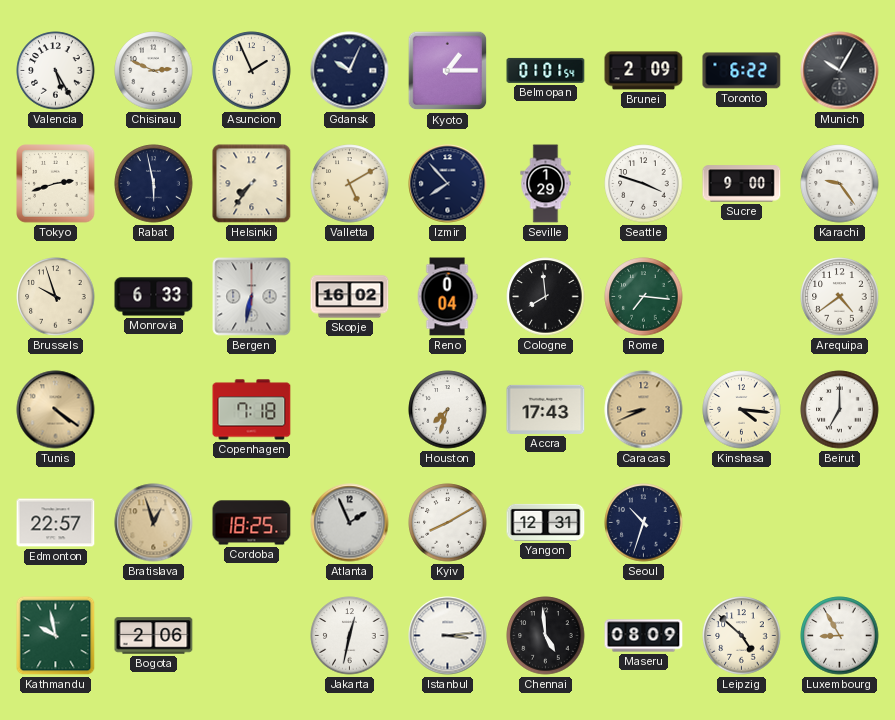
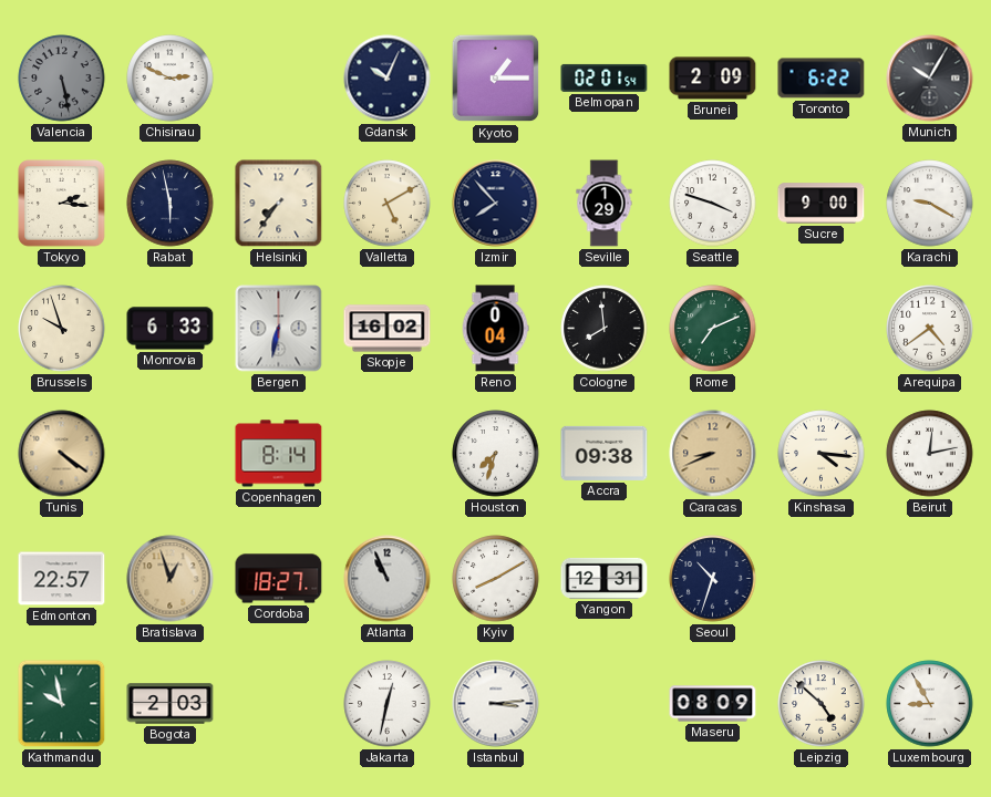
Valencia: 5:25 -> 5:28 (62, 79)
Valencia dial: white -> grey (62, 79)
Asuncion: 1:56 -> none (252, 71)
Belmopan: 01:01 -> 02:01 (605, 77)
Tokyo: 2:42 -> 2:16 (62, 204)
Karachi: 9:24 -> 9:20 (930, 204)
Rome: 7:16 -> 7:11 (713, 329)
Copenhagen: 7:18 -> 8:14 (279, 454)
Accra: 17:43 -> 09:38 (605, 453)
Beirut: 7:00 -> 12:13 (930, 454)
Cordoba: 18:25 -> 18:27 (279, 579)
Atlanta: 1:56 -> 10:56 (388, 579)
Bogota: 2:06 -> 2:03 (171, 704)
Chennai: 4:59 -> none (546, 636)
